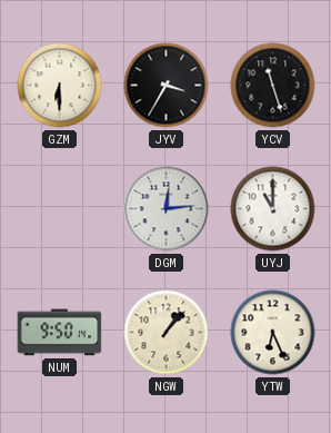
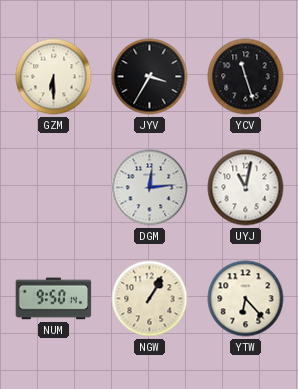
UYJ: 11:00 -> 11:02 (246, 188)
NGW: 1:07 -> 1:05 (150, 299)
YTW: 6:26 -> 6:23 (246, 299)
